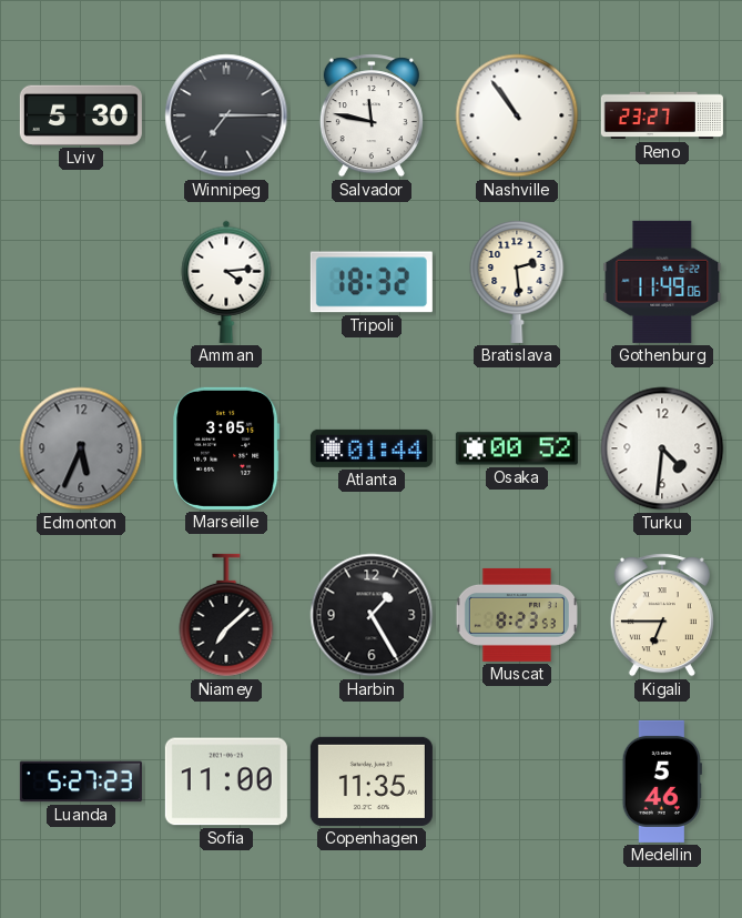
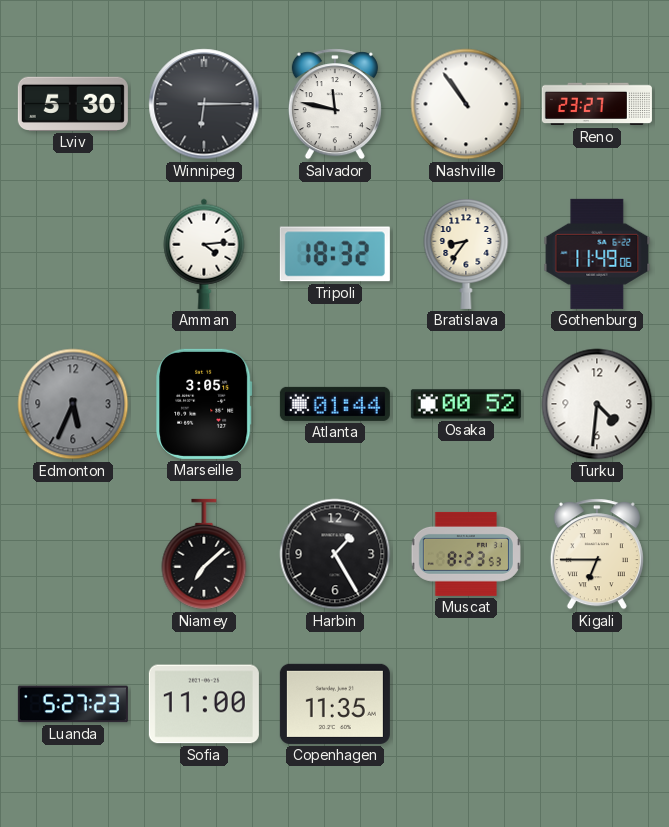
Winnipeg: 7:15 -> 6:15 (204, 104)
Bratislava: 2:29 -> 8:36 (466, 254)
Medellin: 5:46 -> none (662, 781)
